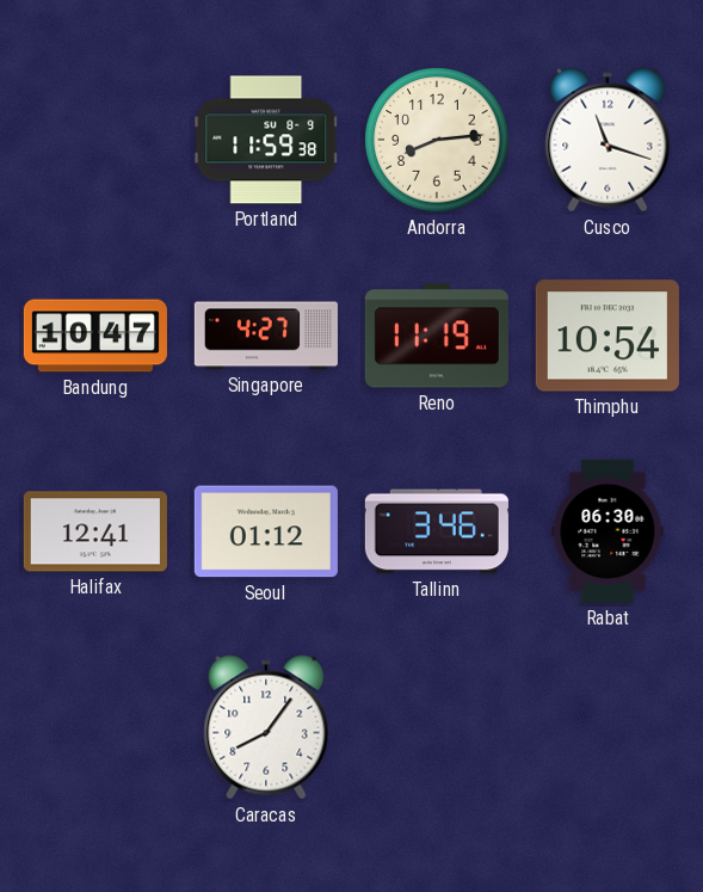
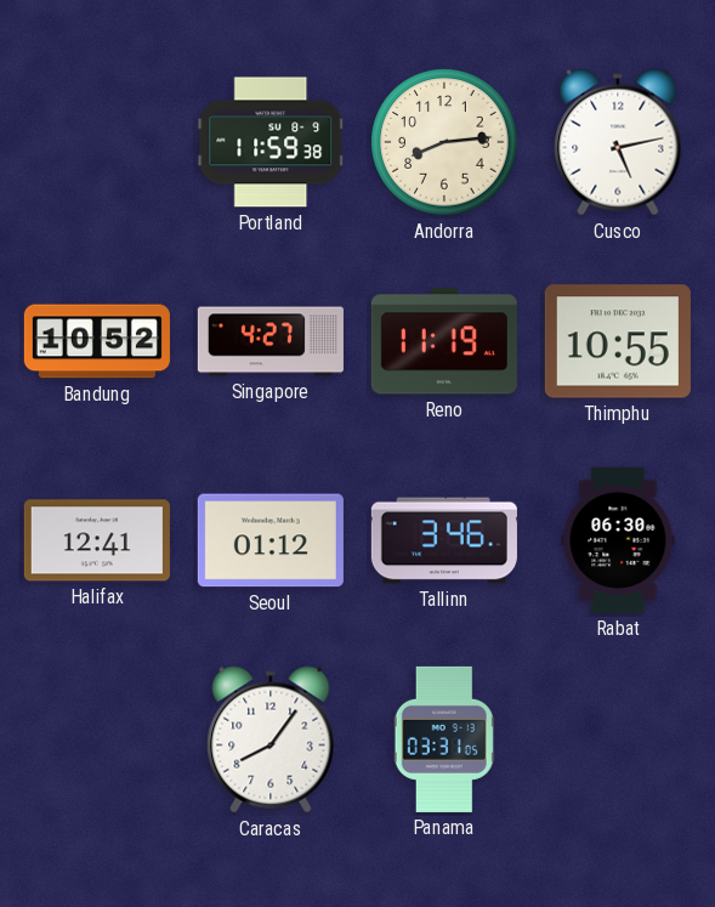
Cusco: 11:18 -> 5:13 (618, 142)
Bandung: 10:47 -> 10:52 (97, 341)
Thimphu: 10:54 -> 10:55 (618, 341)
Panama: none -> 03:31 (444, 739)
